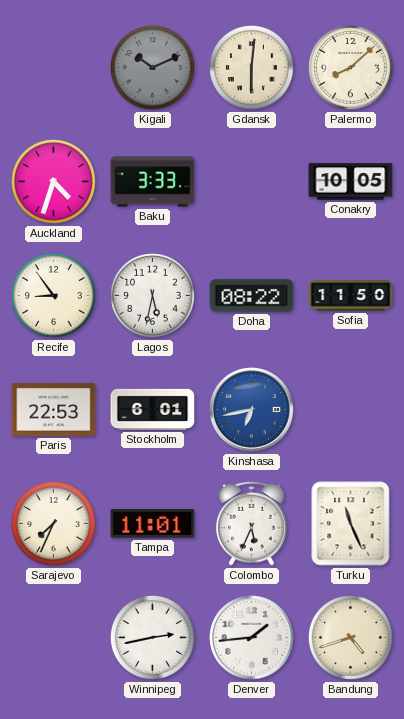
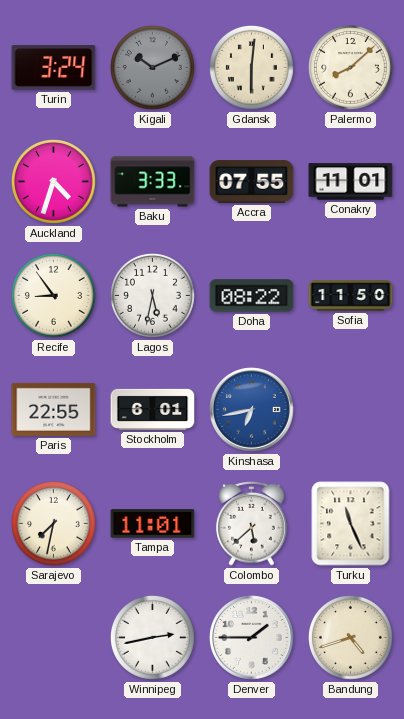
Turin: none -> 3:24 (54, 68)
Accra: none -> 07:55 (252, 182)
Conakry: 10:05 -> 11:01 (351, 182)
Paris: 22:53 -> 22:55 (54, 409)
Sarajevo: 7:34 -> 7:32 (54, 524)
Colombo: 5:34 -> 5:38 (252, 524)
Denver: 1:44 -> 1:45 (252, 638)
